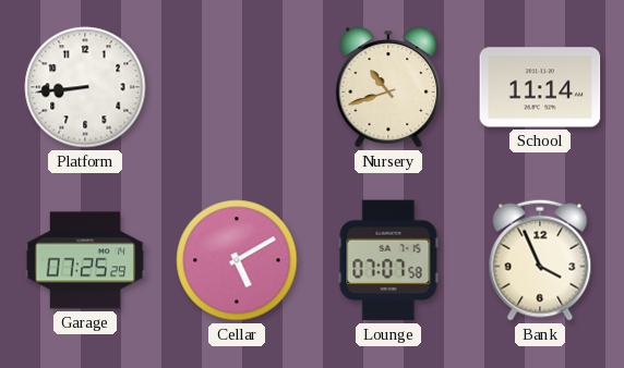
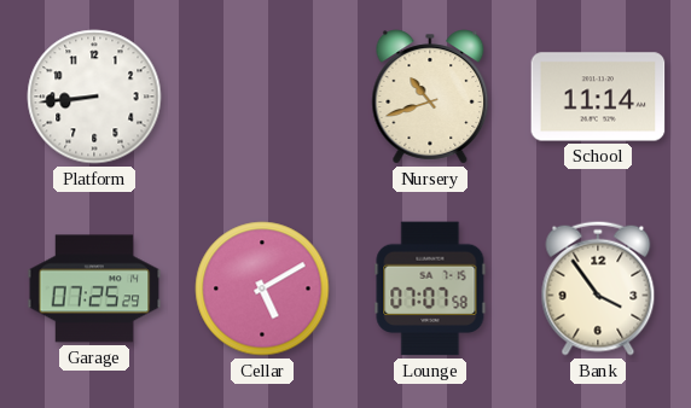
Bank: 3:56 -> 3:54 (598, 288)
